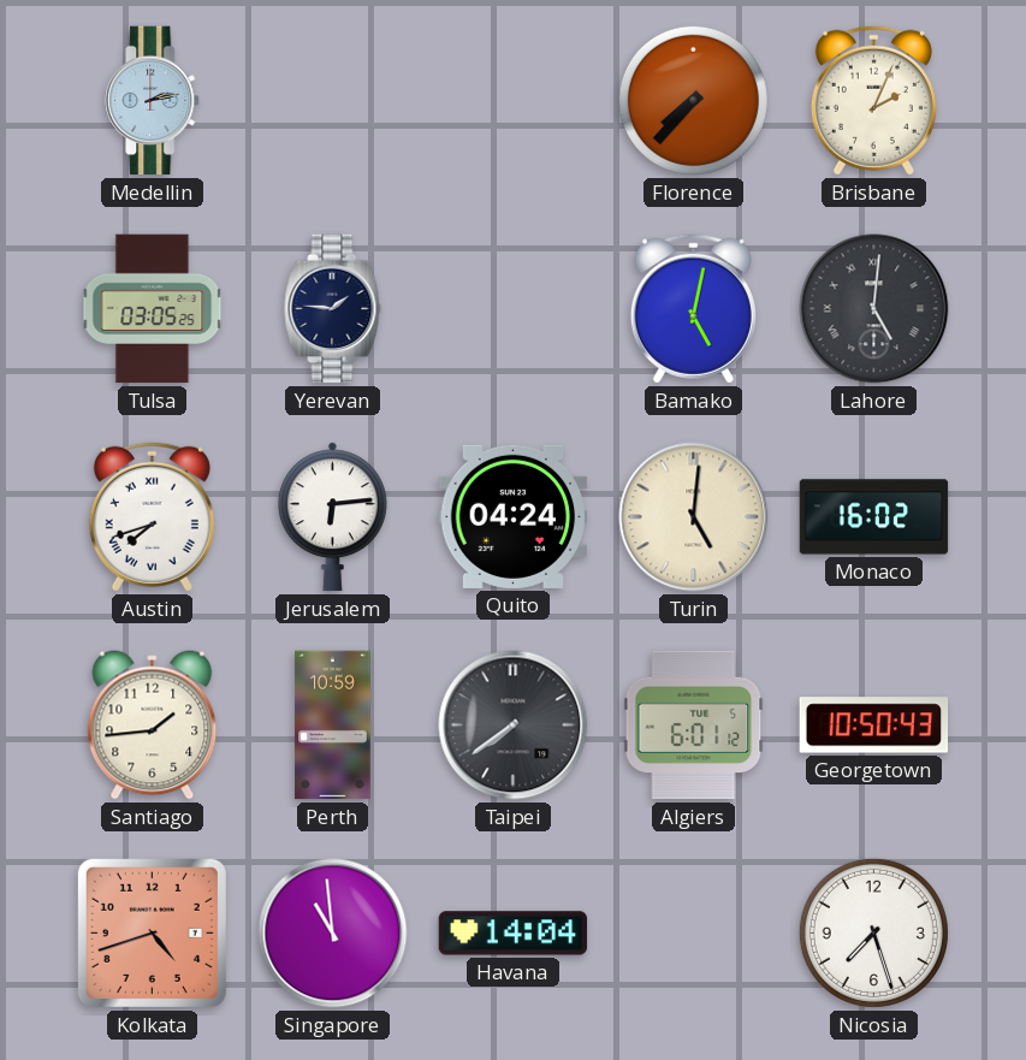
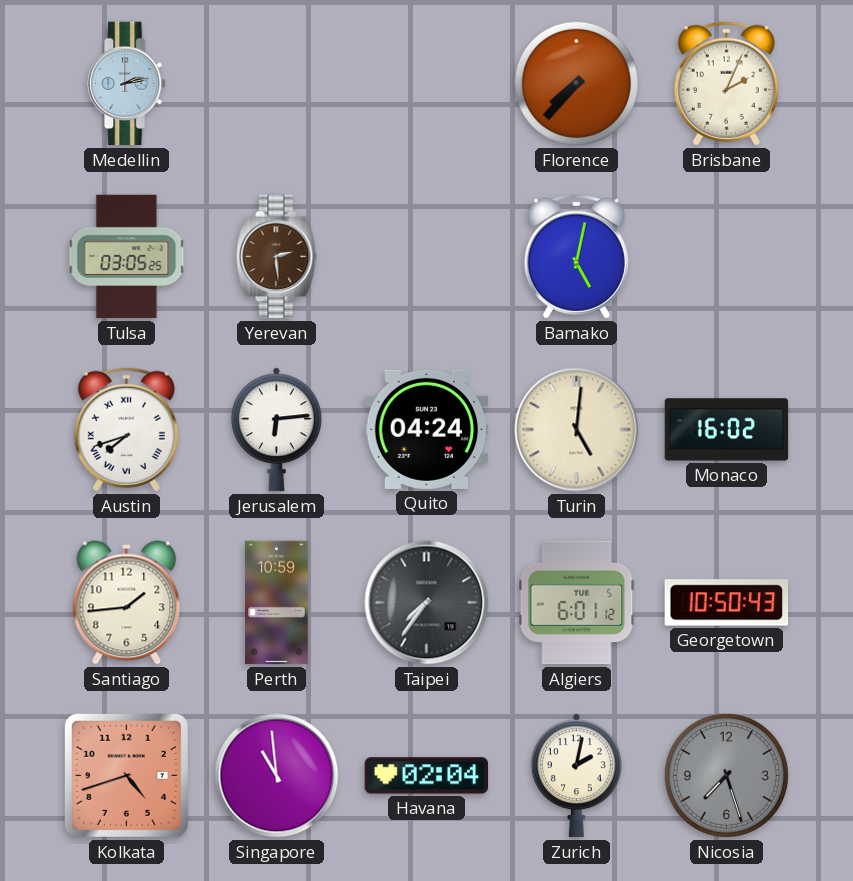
Yerevan: 1:46 -> 2:29 (277, 257)
Yerevan dial: navy -> brown (277, 257)
Lahore: 5:01 -> none (874, 309)
Taipei: 7:39 -> 7:36 (427, 603)
Havana: 14:04 -> 02:04 (427, 776)
Zurich: none -> 2:02 (576, 776)
Nicosia dial: white -> grey (726, 775)
